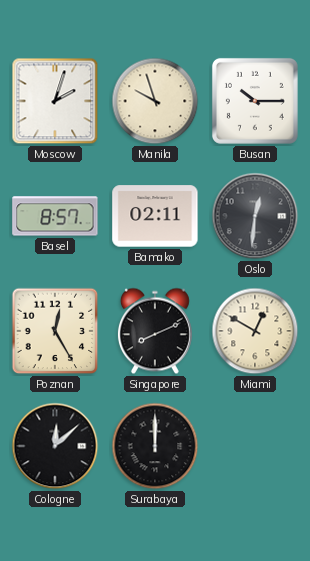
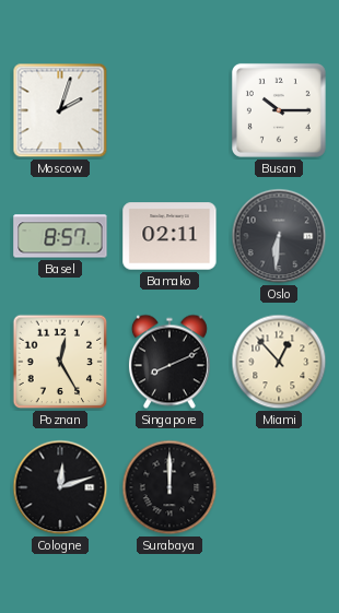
Manila: 9:57 -> none (155, 101)
Oslo: 12:31 -> 6:31 (279, 236)
Miami: 12:50 -> 12:53 (279, 362)
Cologne: 12:08 -> 12:12 (60, 487)
